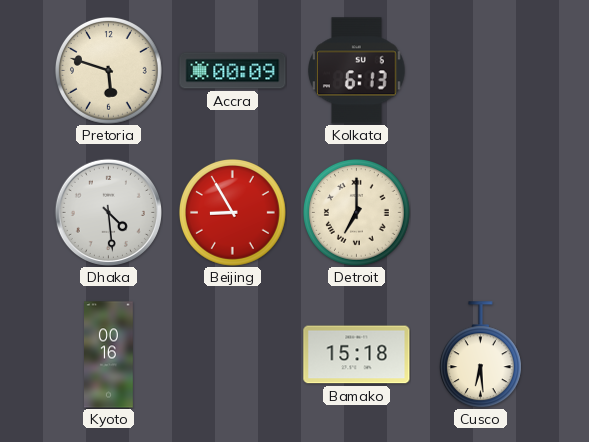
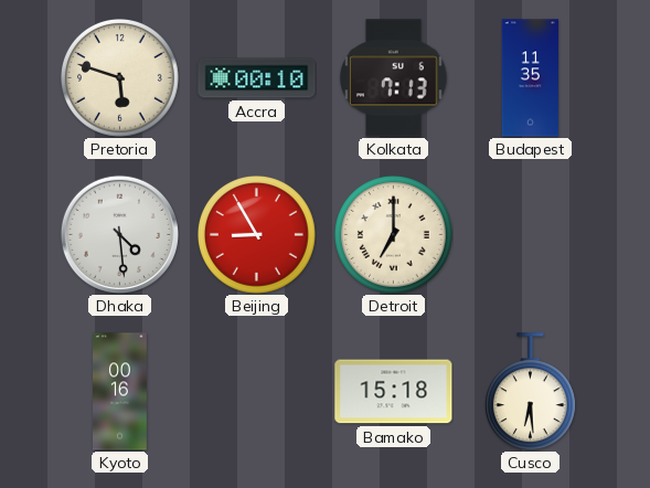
Accra: 00:09 -> 00:10 (257, 78)
Kolkata: 6:13 -> 7:13 (394, 78)
Budapest: none -> 11:35 (531, 78)
